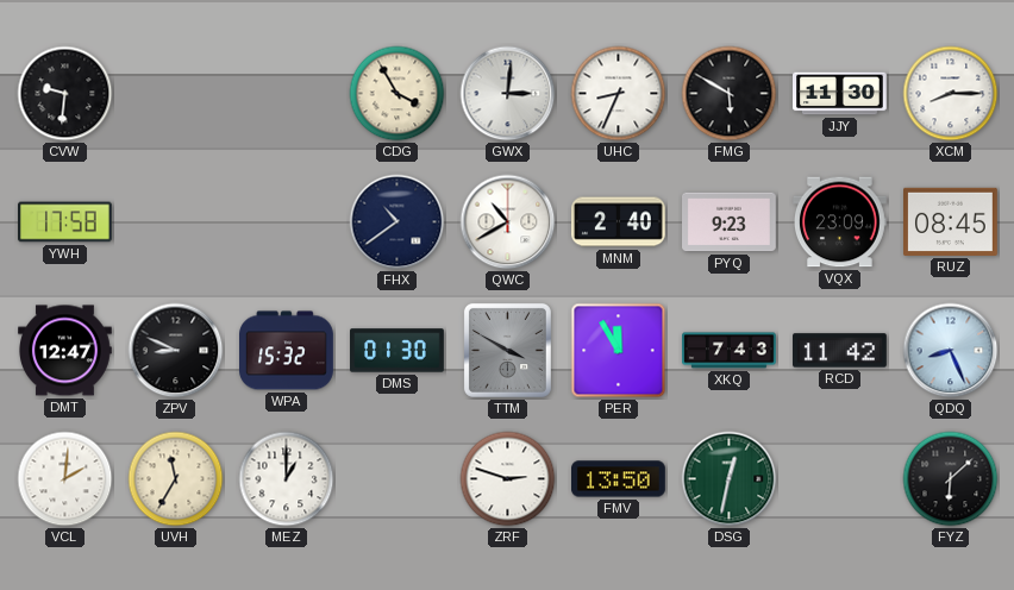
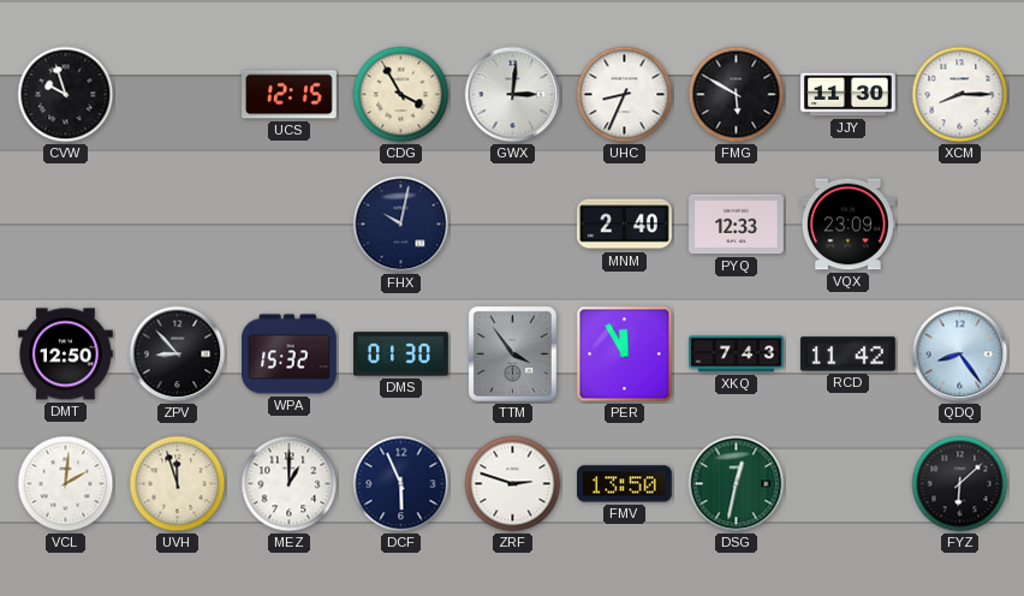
CVW: 9:31 -> 9:57 (66, 95)
UCS: none -> 12:15 (290, 95)
YWH: 17:58 -> none (65, 222)
FHX: 10:39 -> 10:02 (401, 225)
QWC: 10:40 -> none (508, 222)
PYQ: 9:23 -> 12:33 (737, 225)
RUZ: 08:45 -> none (951, 221)
DMT: 12:47 -> 12:50 (66, 354)
ZPV: 8:49 -> 8:53 (178, 354)
TTM: 3:50 -> 3:54 (512, 353)
QDQ: 8:26 -> 8:24 (960, 354)
UVH: 11:35 -> 11:57 (178, 484)
DCF: none -> 5:56 (401, 484)
